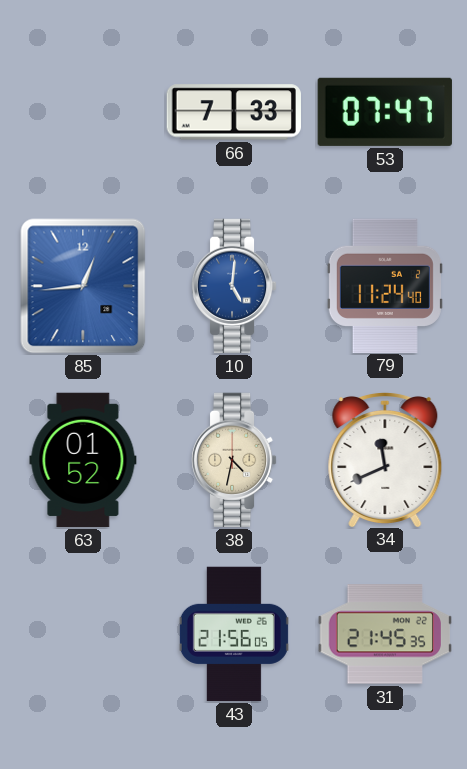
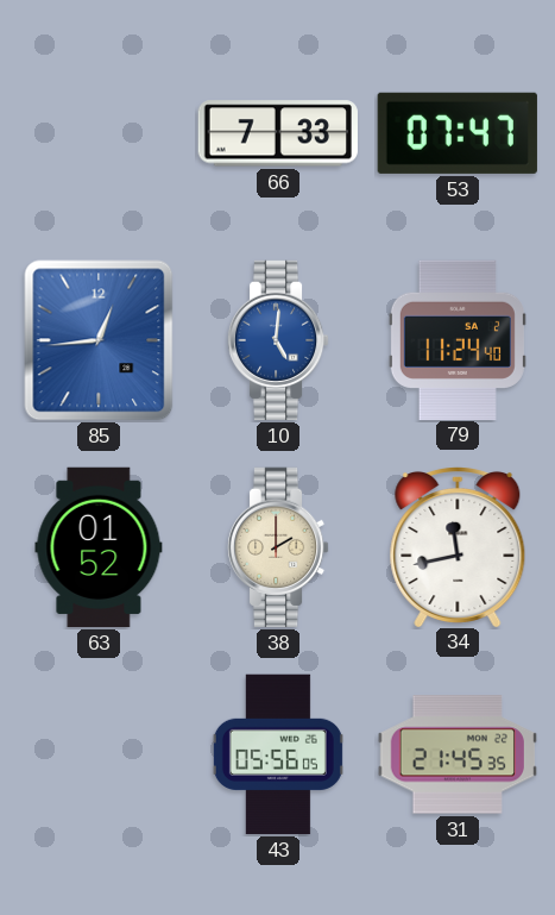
38: 4:32 -> 2:00 (278, 547)
34: 11:41 -> 11:43 (458, 546)
43: 21:56 -> 05:56 (278, 754)
